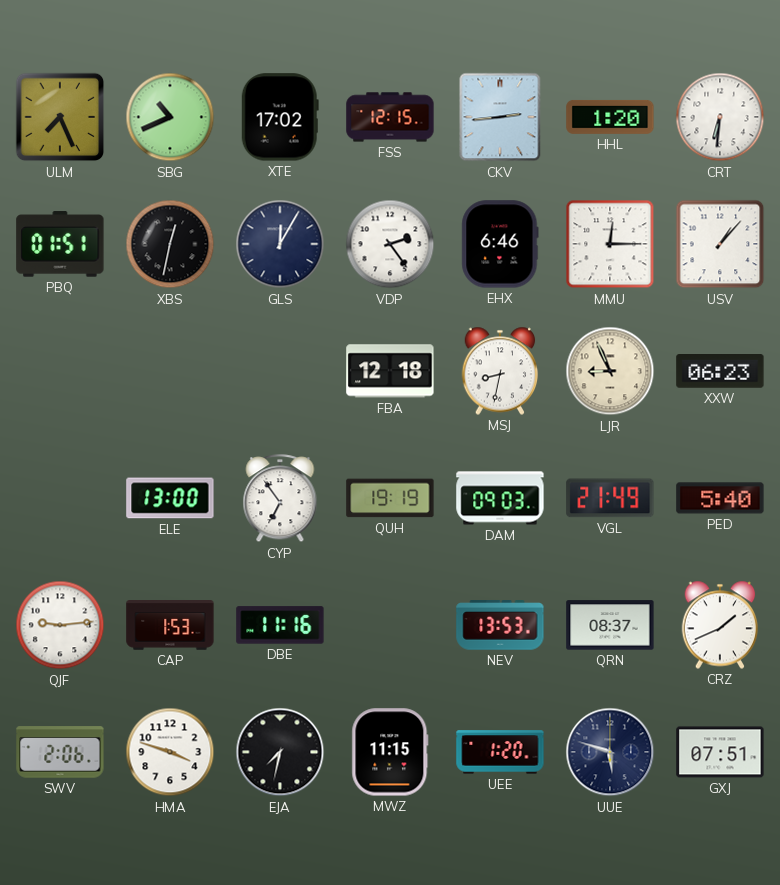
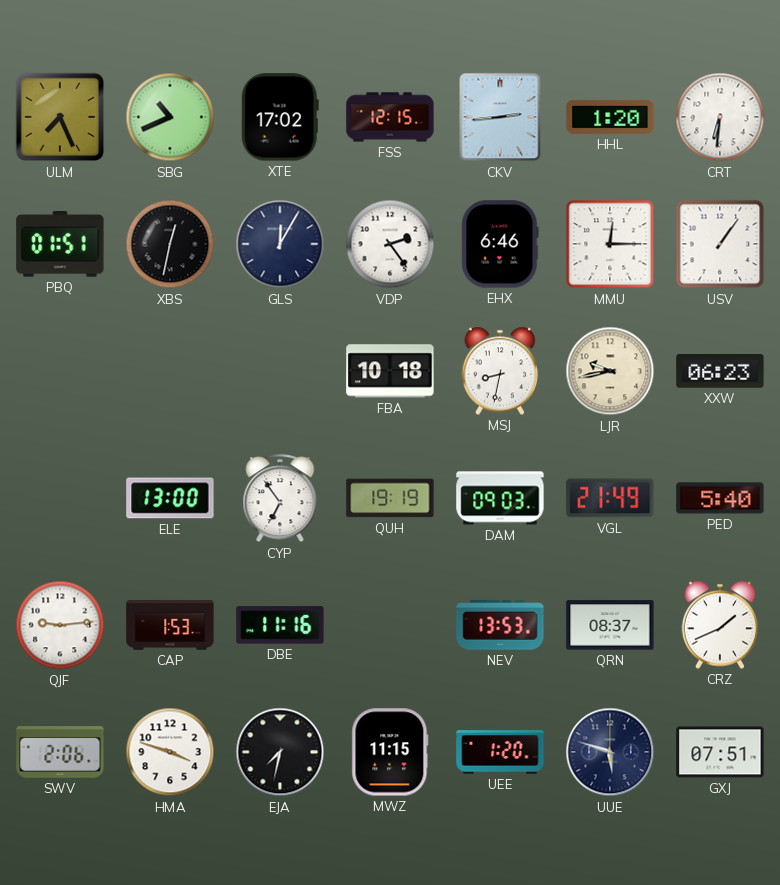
USV: 1:07 -> 1:06 (720, 244)
FBA: 12:18 -> 10:18 (390, 371)
LJR: 8:56 -> 9:43 (610, 371)
